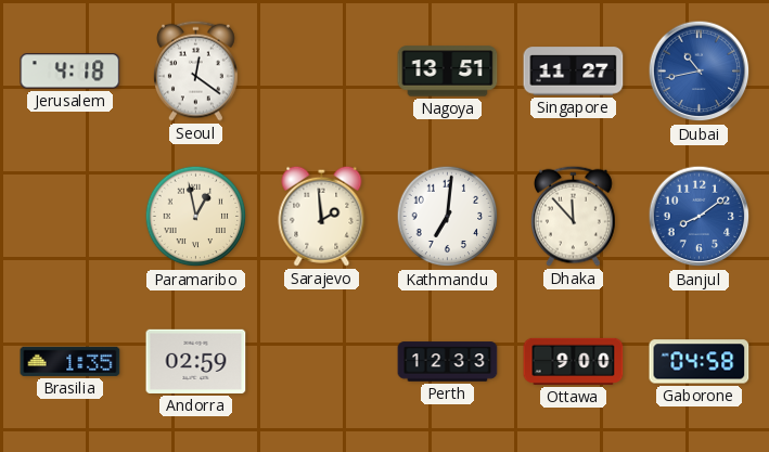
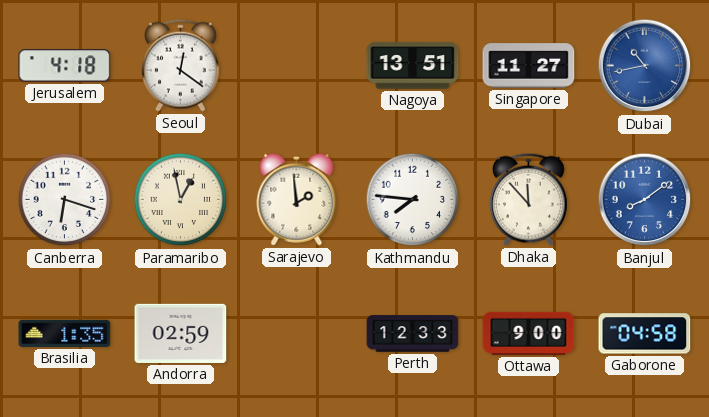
Canberra: none -> 6:18 (65, 200)
Kathmandu: 7:01 -> 7:46 (413, 200)
